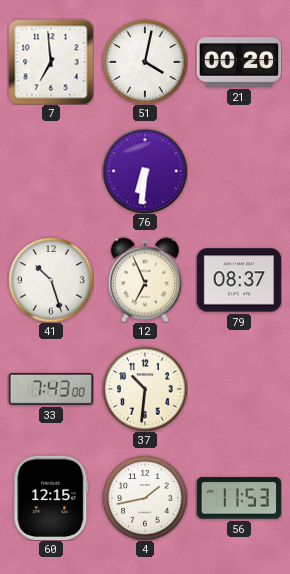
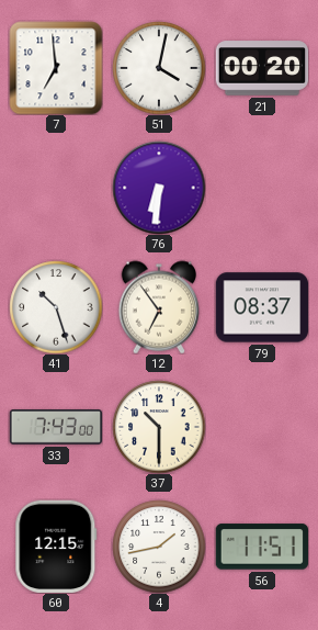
12: 6:56 -> 6:54 (158, 307)
37: 10:31 -> 10:30 (159, 427)
56: 11:53 -> 11:51 (261, 547)
